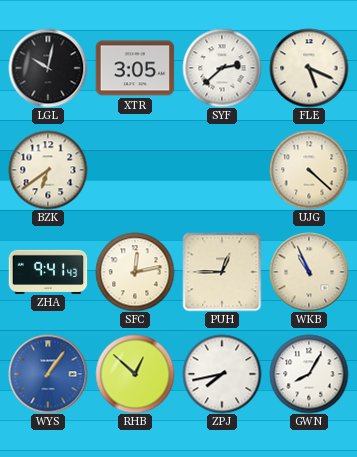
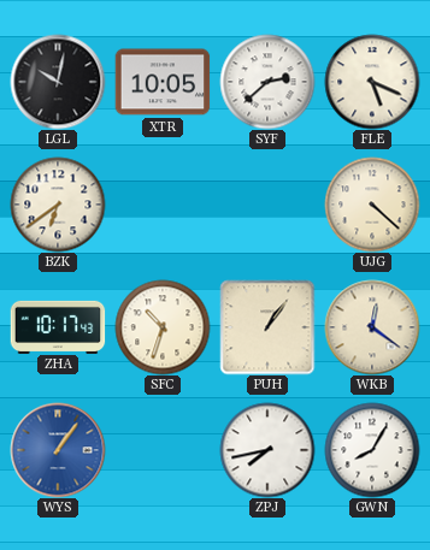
XTR: 3:05 -> 10:05 (163, 82)
ZHA: 9:41 -> 10:17 (58, 326)
SFC: 12:13 -> 10:33 (163, 327)
PUH: 12:45 -> 1:06 (267, 327)
WKB: 10:56 -> 12:21 (372, 327)
RHB: 12:52 -> none (135, 374)
